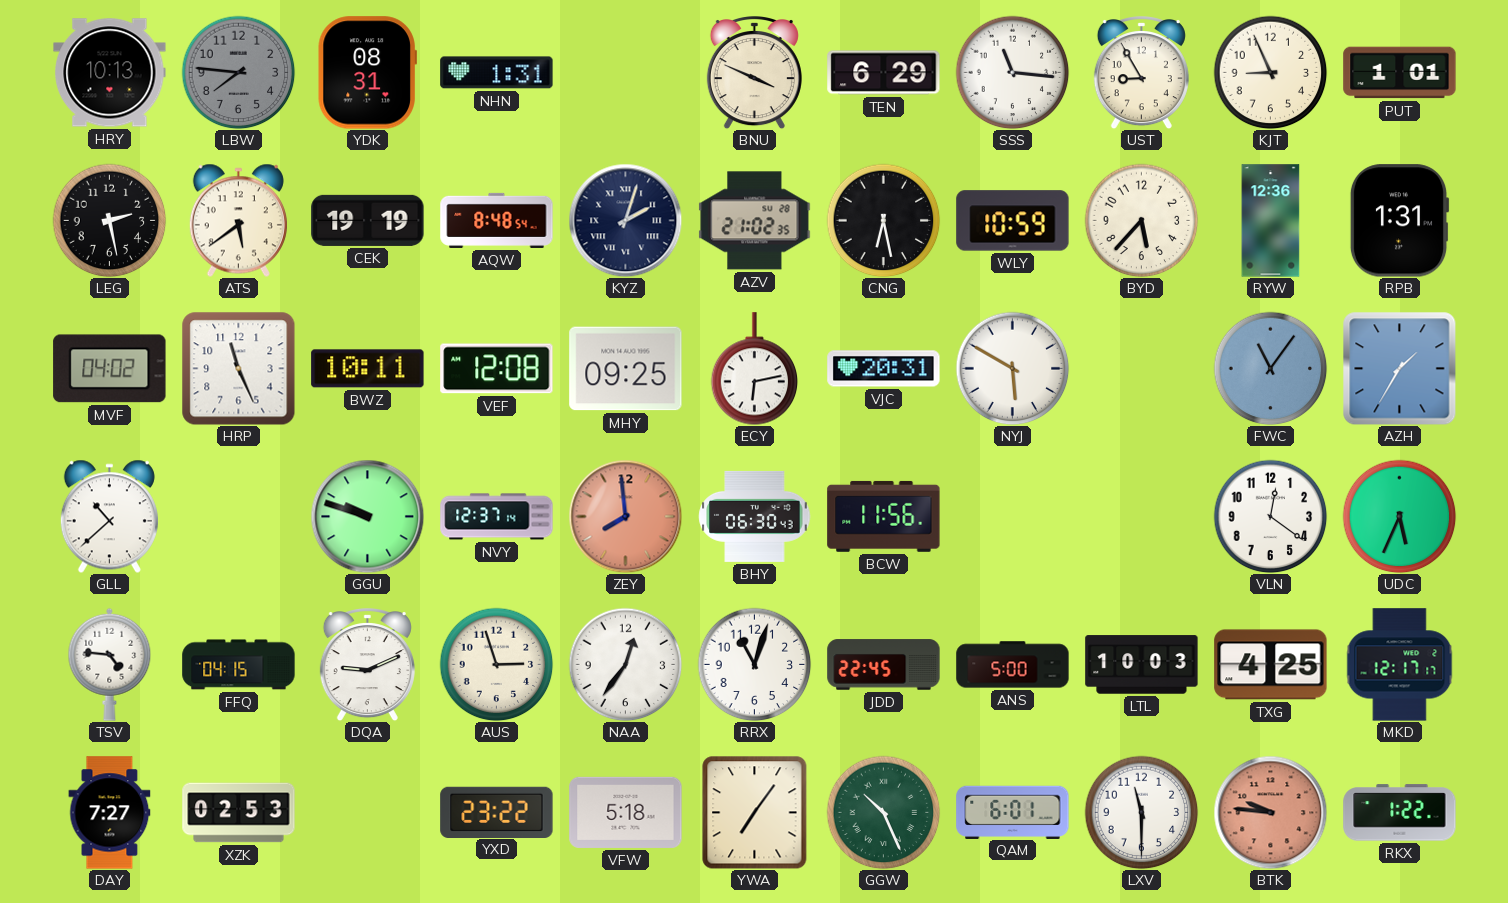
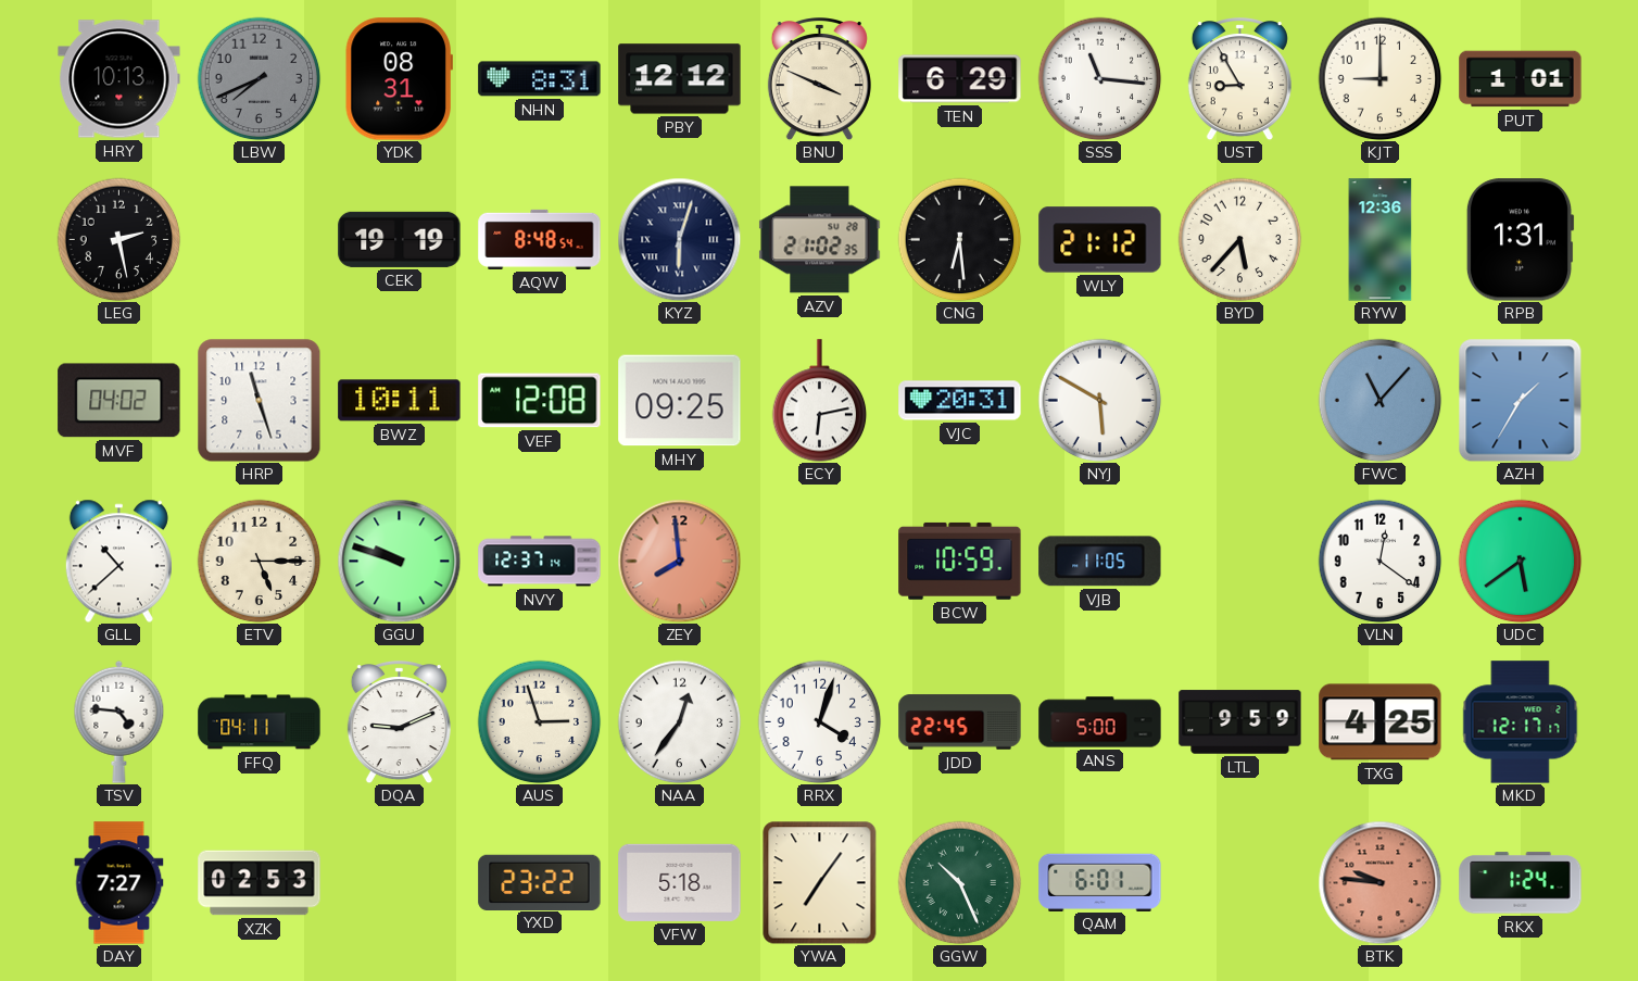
LBW: 7:46 -> 7:41 (259, 78)
NHN: 1:31 -> 8:31 (540, 79)
PBY: none -> 12:12 (680, 79)
KJT: 8:56 -> 9:00 (1379, 78)
ATS: 5:39 -> none (238, 220)
KYZ: 2:03 -> 6:03 (679, 239)
CNG: 6:28 -> 6:29 (959, 239)
WLY: 10:59 -> 21:12 (1100, 240)
HRP: 11:26 -> 11:27 (259, 400)
FWC: 11:06 -> 11:07 (1379, 400)
ETV: none -> 5:15 (259, 561)
BHY: 06:30 -> none (755, 516)
BCW: 11:56 -> 10:59 (960, 561)
VJB: none -> 11:05 (1100, 562)
UDC: 5:34 -> 5:39 (1520, 561)
FFQ: 04:15 -> 04:11 (260, 722)
RRX: 11:03 -> 4:03 (819, 721)
LTL: 10:03 -> 9:59 (1240, 722)
LXV: 11:30 -> none (1141, 812)
RKX: 1:22 -> 1:24 (1521, 883)
